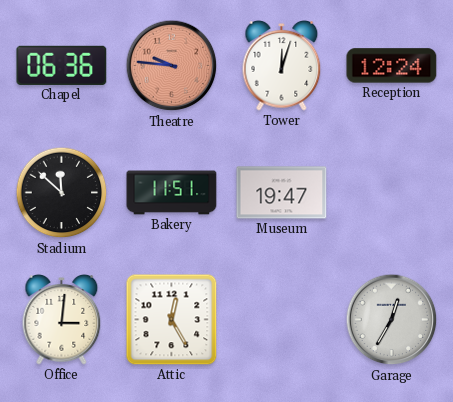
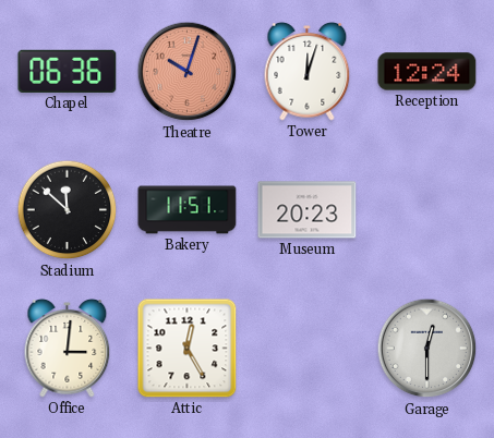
Theatre: 9:46 -> 10:03 (188, 72)
Museum: 19:47 -> 20:23 (308, 210)
Garage: 12:35 -> 12:30 (427, 349)
